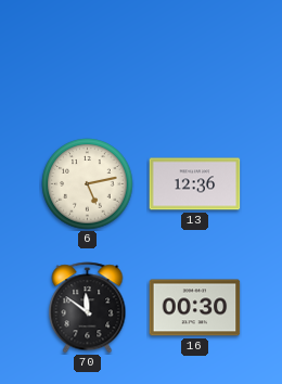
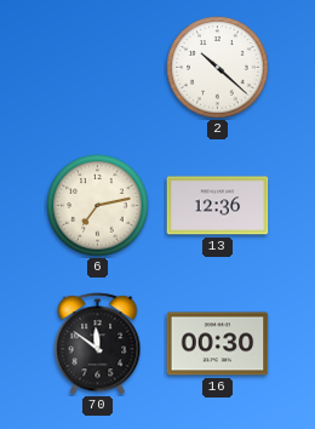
2: none -> 10:22 (218, 68)
6: 5:13 -> 7:13 (98, 206)
